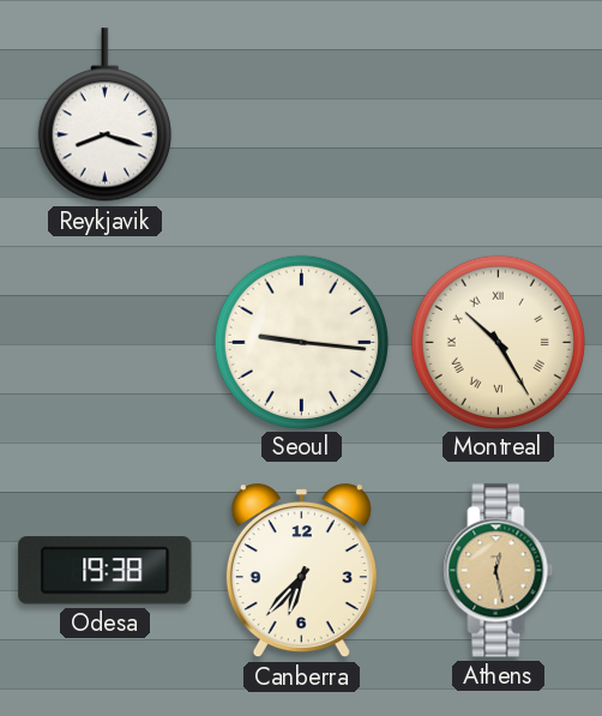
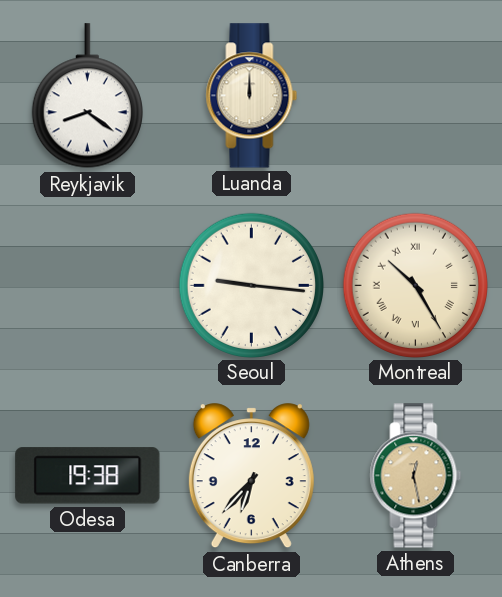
Reykjavik: 8:18 -> 8:21 (87, 96)
Luanda: none -> 12:00 (252, 96)
